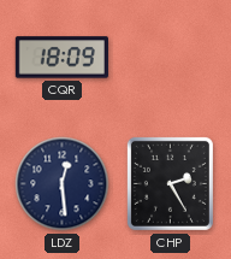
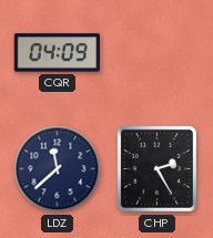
CQR: 18:09 -> 04:09 (57, 53)
LDZ: 12:29 -> 11:38 (58, 169)
